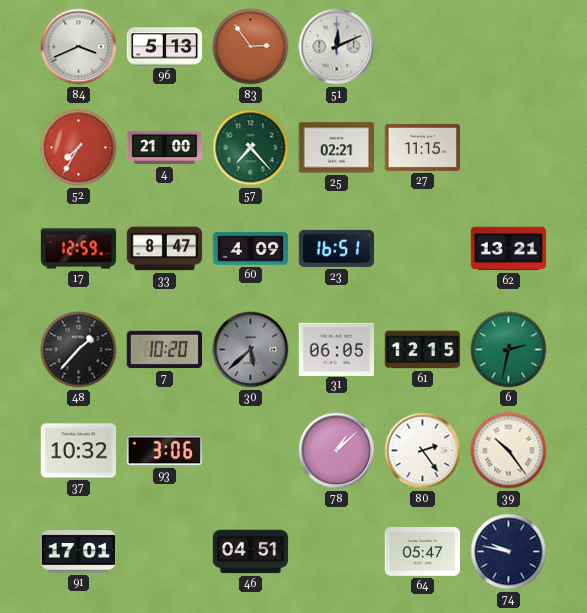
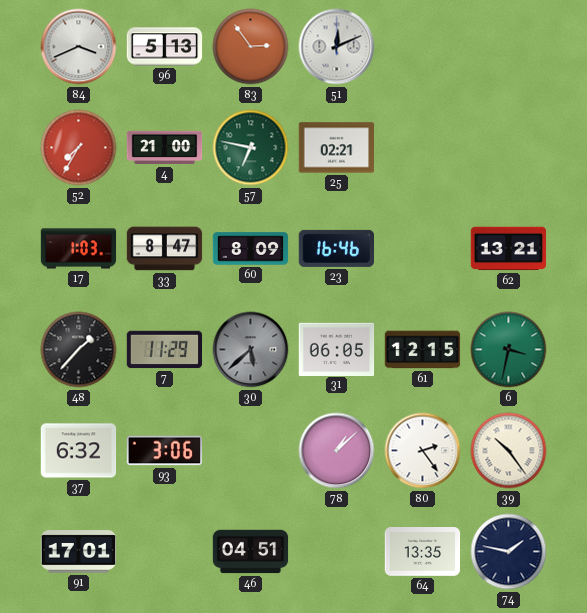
57: 7:23 -> 6:47 (251, 148)
27: 11:15 -> none (423, 147)
17: 12:59 -> 1:03 (79, 249)
60: 4:09 -> 8:09 (251, 249)
23: 16:51 -> 16:46 (336, 248)
7: 10:20 -> 11:29 (165, 350)
6: 2:32 -> 3:32 (509, 350)
37: 10:32 -> 6:32 (79, 451)
64: 05:47 -> 13:35 (423, 552)
74: 9:47 -> 1:47 (509, 552)
